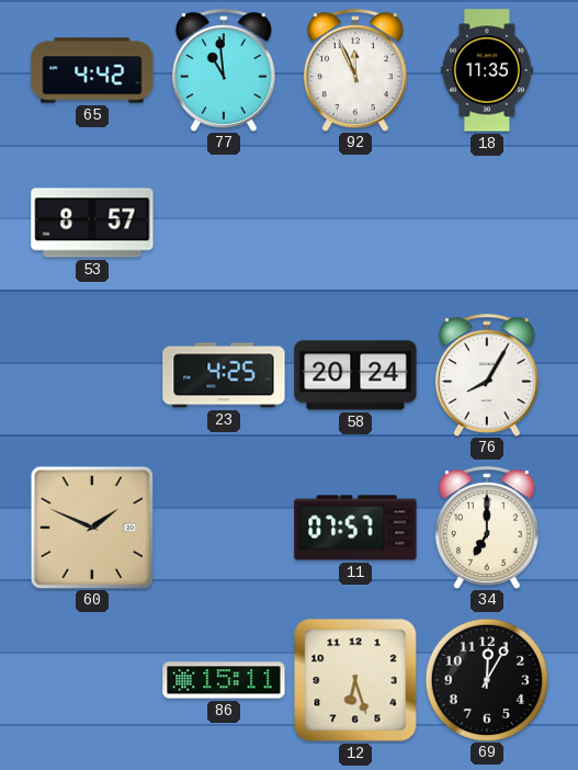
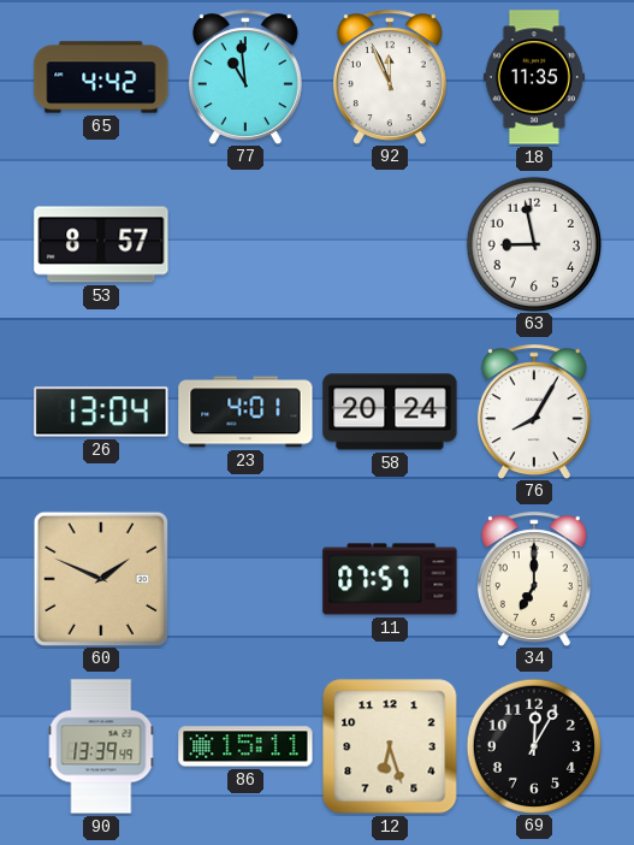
63: none -> 8:58 (533, 243)
26: none -> 13:04 (101, 412)
23: 4:25 -> 4:01 (245, 412)
90: none -> 13:39 (101, 746)
